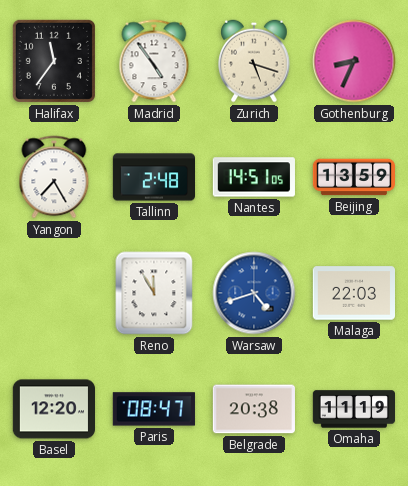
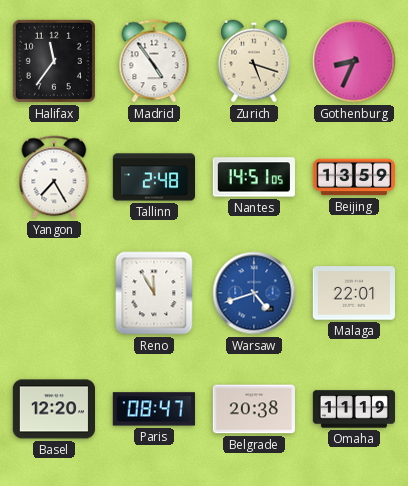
Malaga: 22:03 -> 22:01 (353, 293)
